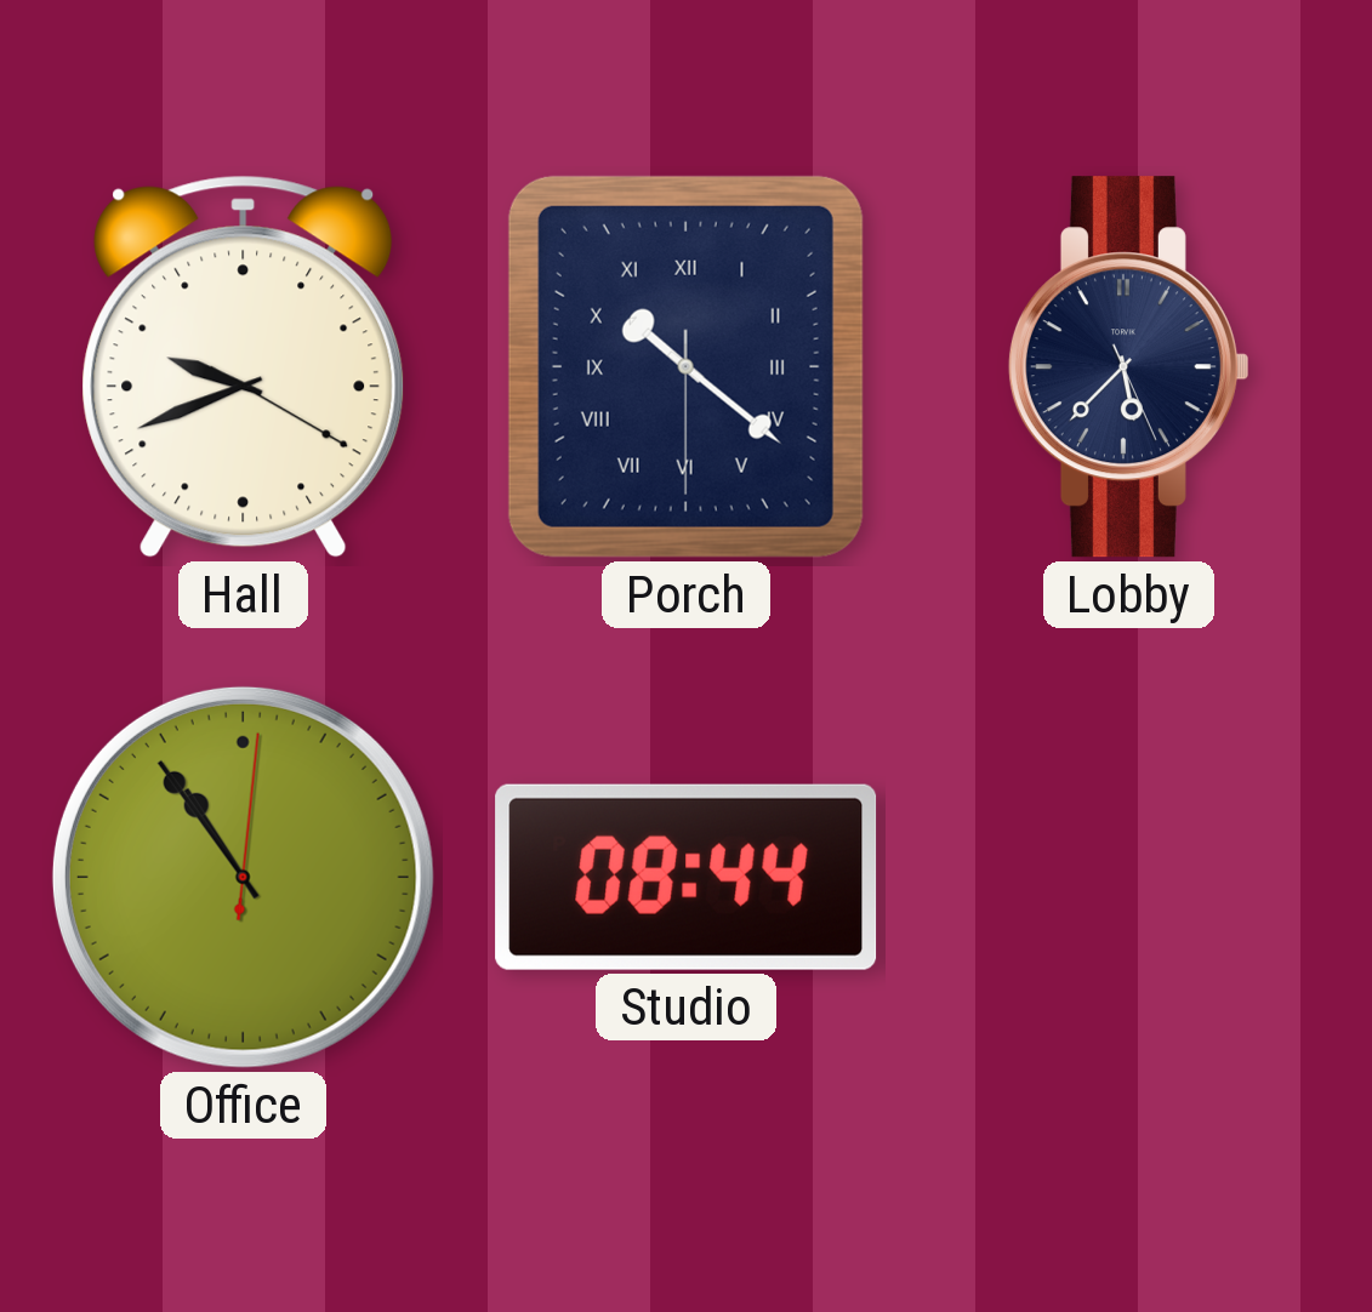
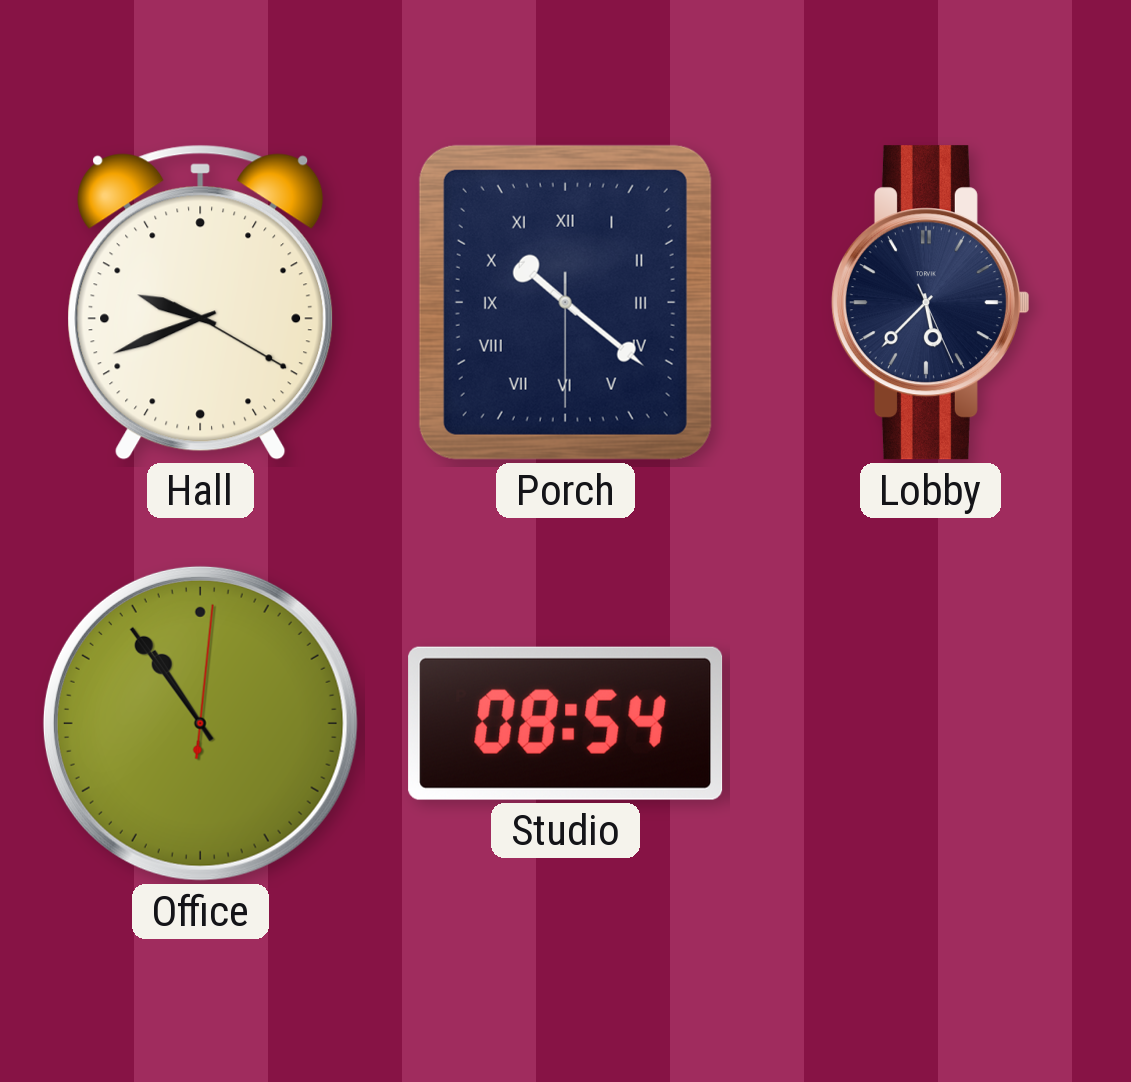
Studio: 08:44 -> 08:54 (566, 723)
